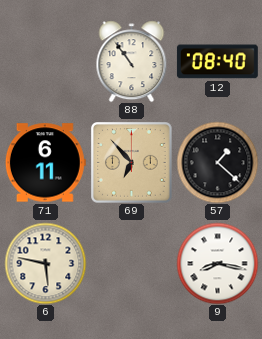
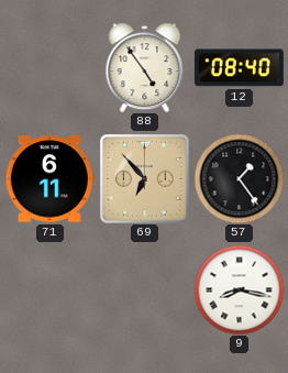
88: 10:54 -> 4:54 (145, 67)
57: 1:22 -> 1:24 (239, 178)
6: 5:47 -> none (45, 263)
